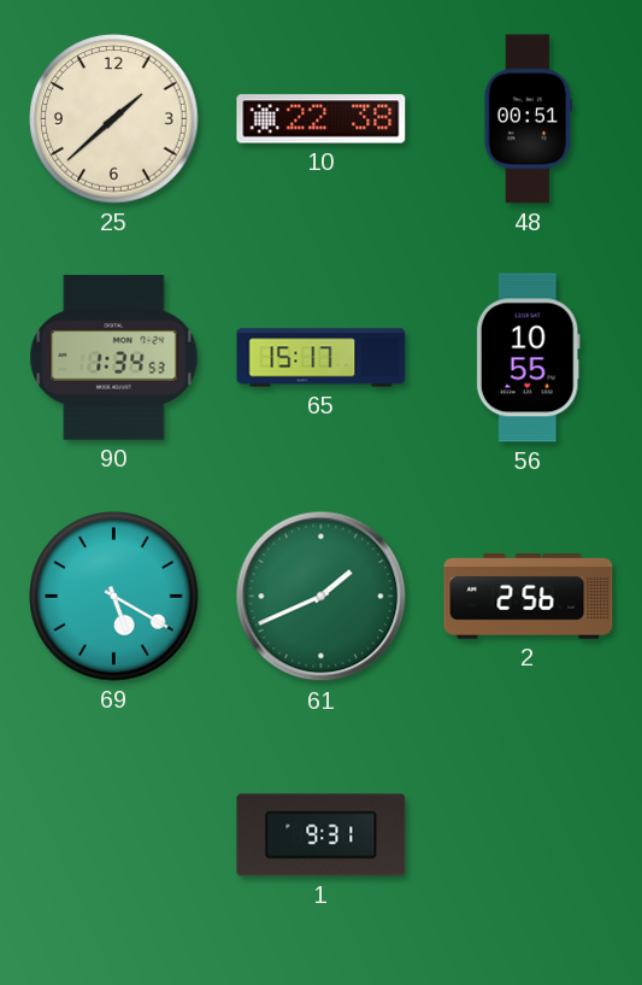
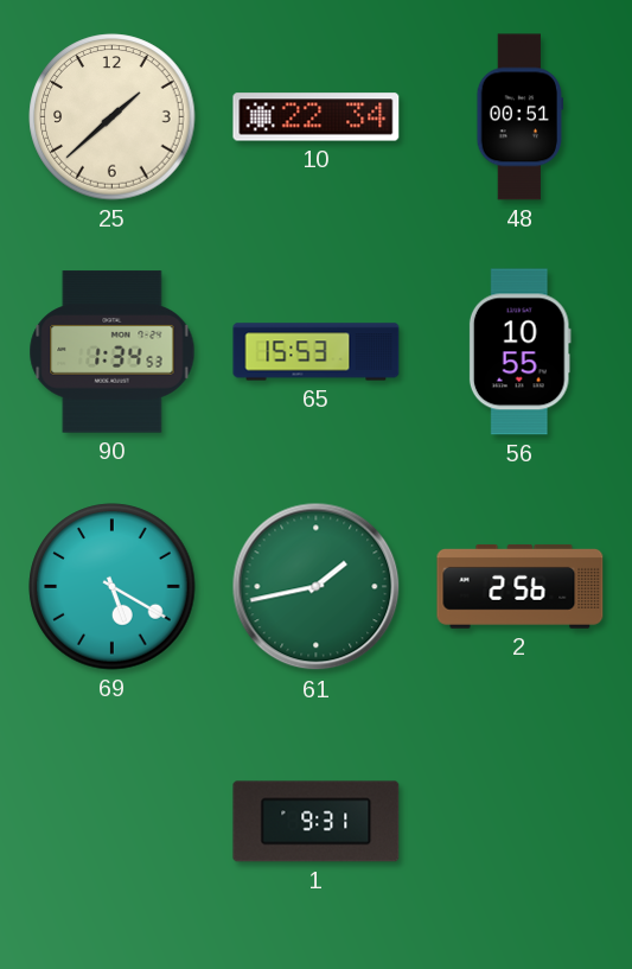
10: 22:38 -> 22:34 (317, 117)
65: 15:17 -> 15:53 (317, 352)
61: 1:41 -> 1:43 (317, 587)
